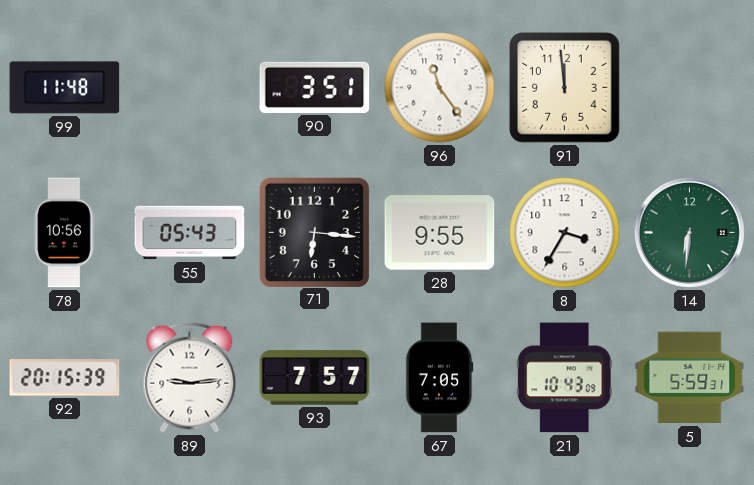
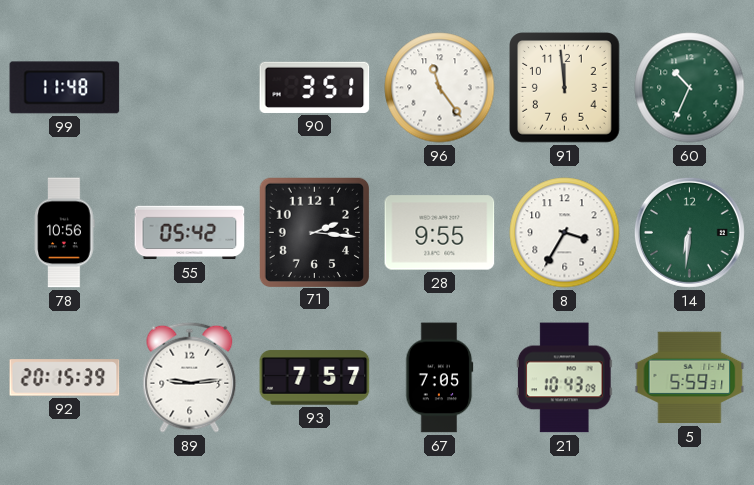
60: none -> 10:34 (690, 88)
55: 05:43 -> 05:42 (190, 233)
71: 6:16 -> 2:16 (314, 232)
